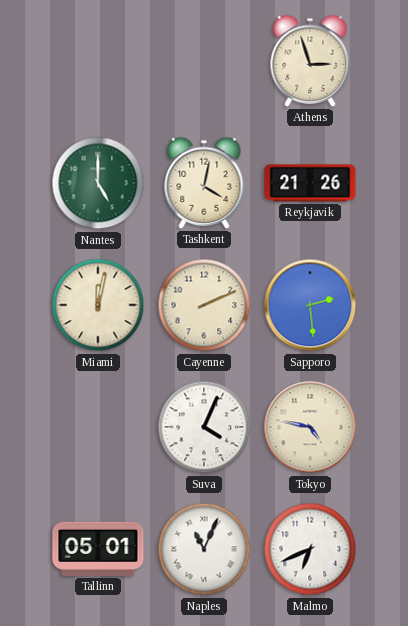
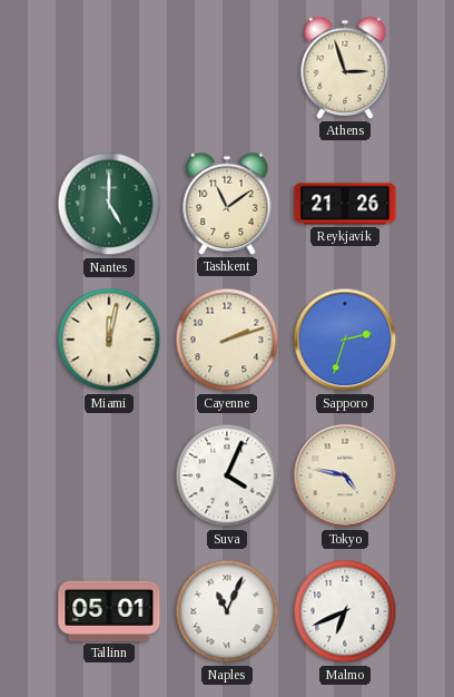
Tashkent: 4:02 -> 11:09 (227, 204)
Cayenne: 2:11 -> 2:12 (227, 340)
Sapporo: 2:29 -> 2:33 (345, 340)
